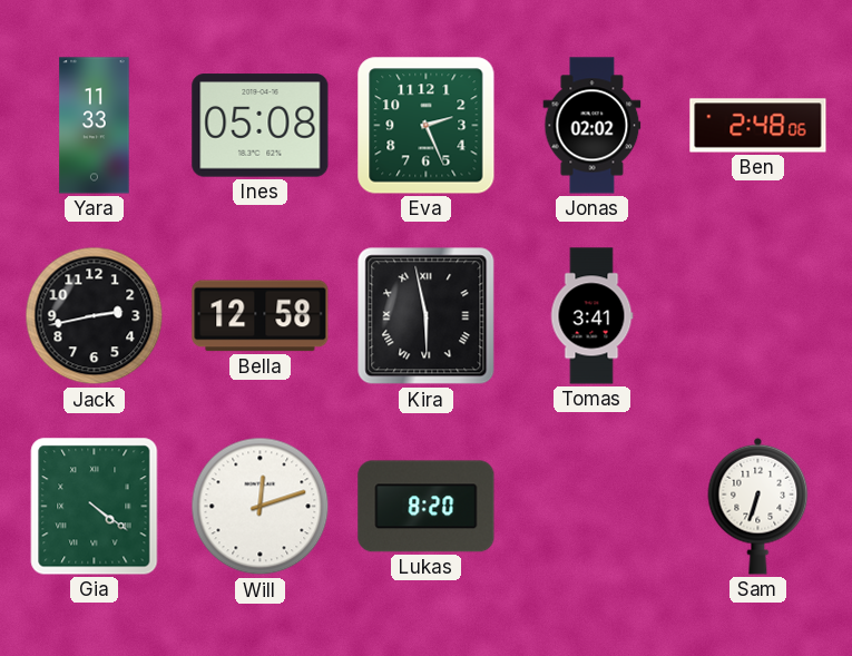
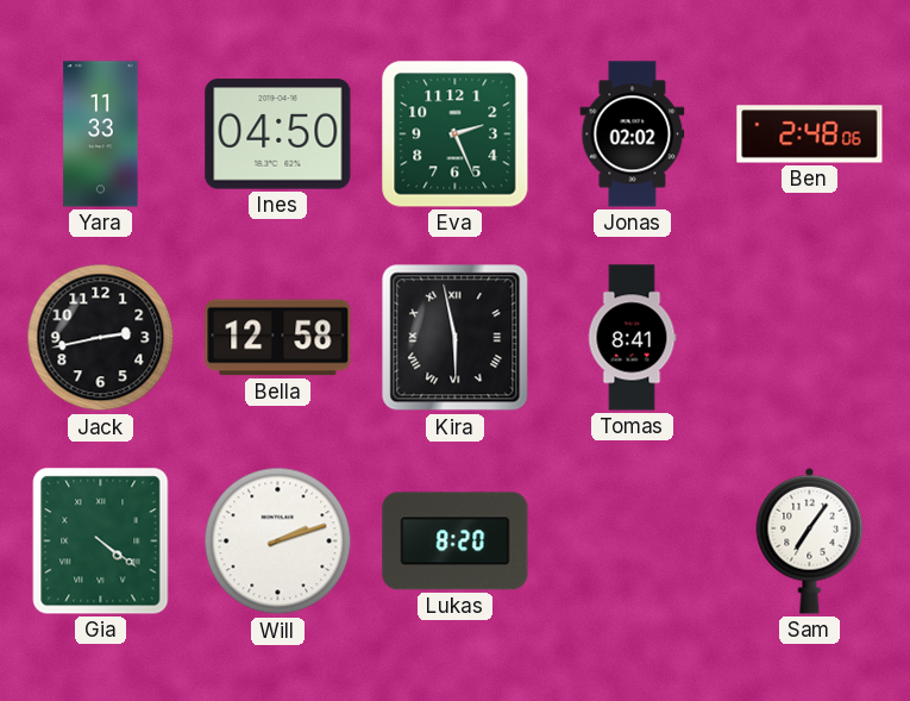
Ines: 05:08 -> 04:50 (278, 134)
Tomas: 3:41 -> 8:41 (632, 338)
Will: 12:12 -> 2:12 (278, 542)
Sam: 6:33 -> 7:06 (810, 540)
